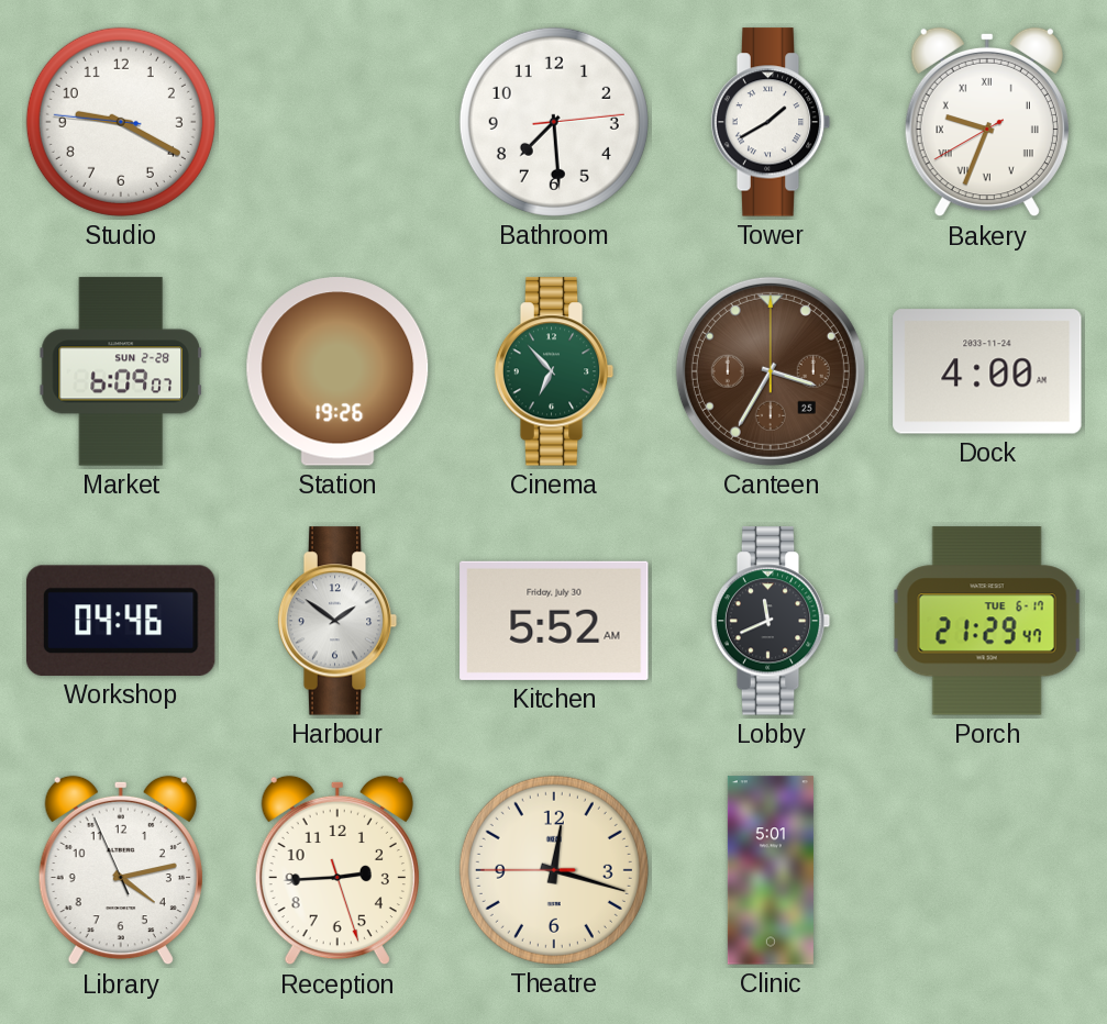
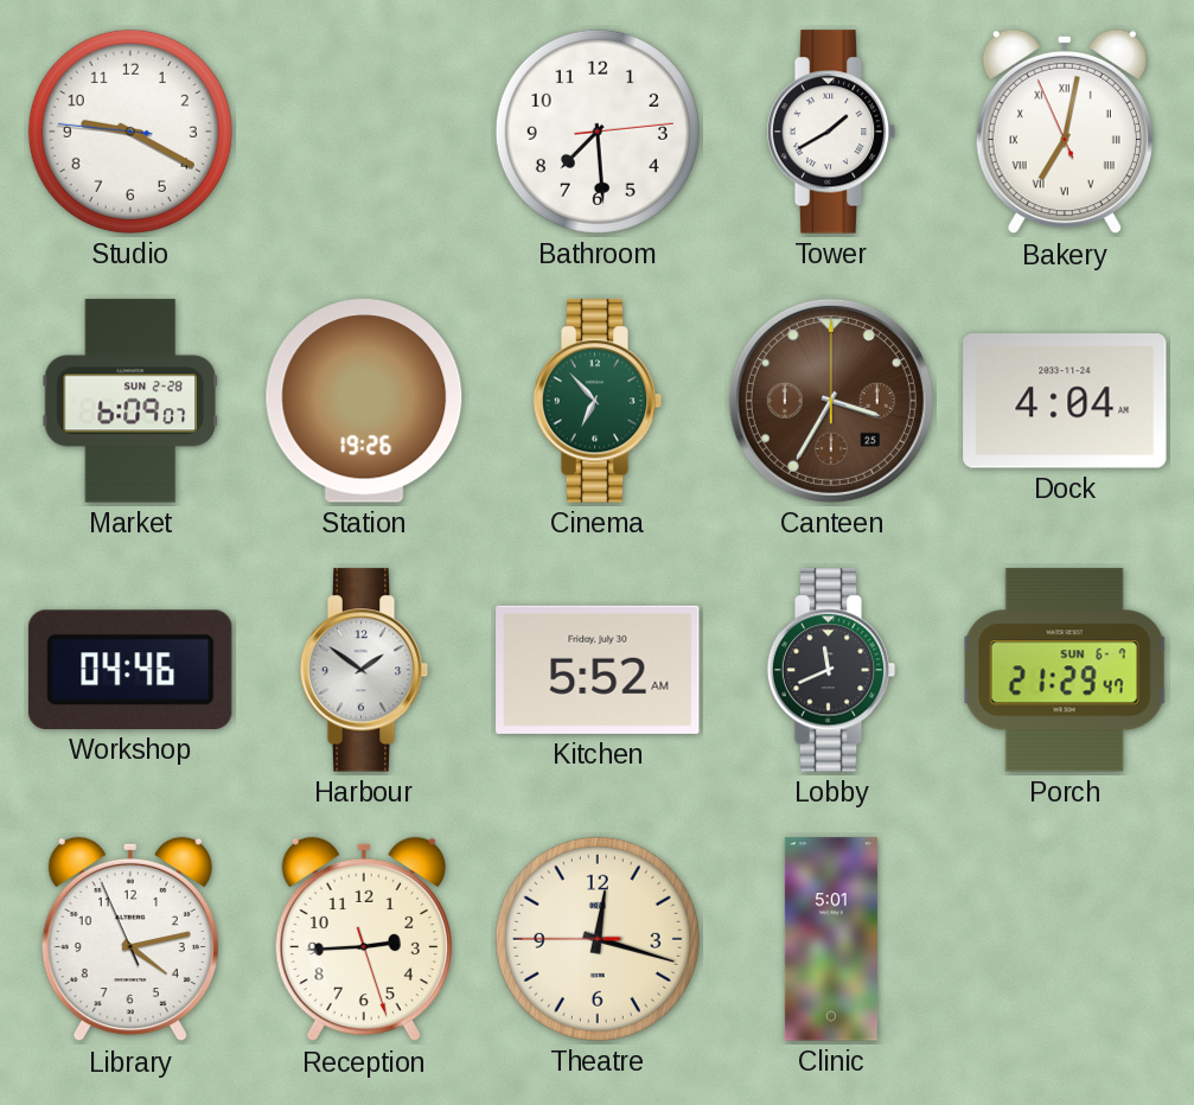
Bakery: 9:33 -> 7:01 (1065, 132)
Dock: 4:00 -> 4:04 (1065, 401)
Porch date: TUE 6-17 -> SUN 6-7 (1065, 670)
